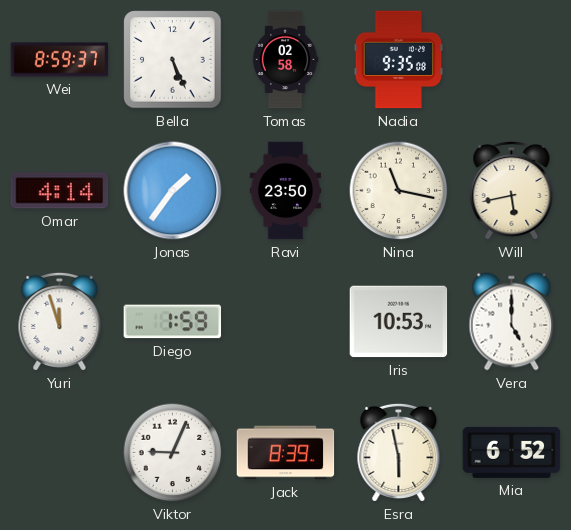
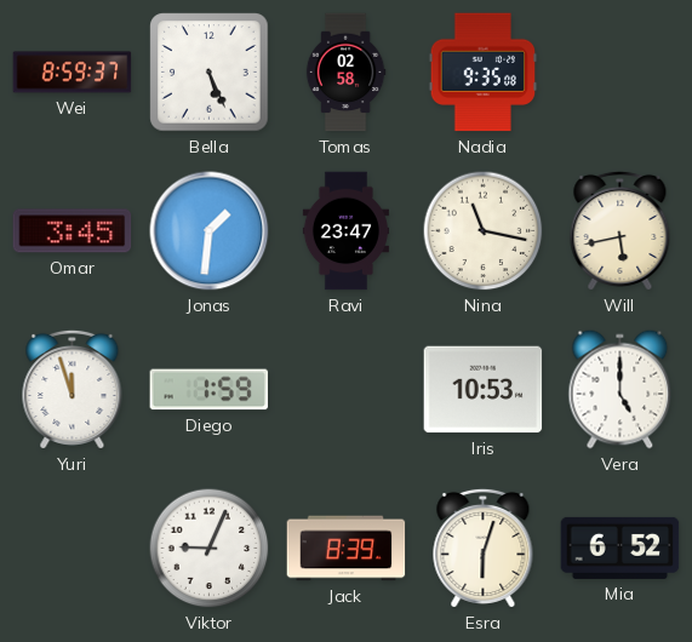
Omar: 4:14 -> 3:45 (73, 231)
Jonas: 1:36 -> 1:31 (210, 231)
Ravi: 23:50 -> 23:47 (345, 231)
Esra: 5:58 -> 6:03 (484, 548)
